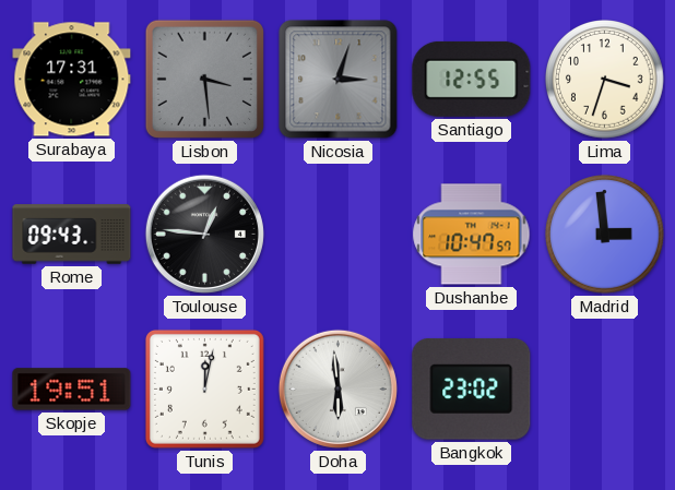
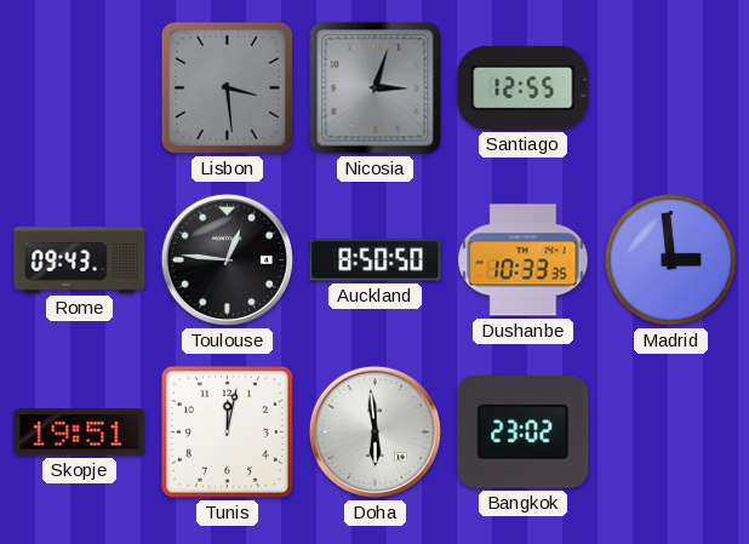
Surabaya: 17:31 -> none (72, 80)
Lima: 3:33 -> none (605, 80)
Auckland: none -> 8:50 (376, 260)
Dushanbe: 10:47 -> 10:33 (524, 260)
